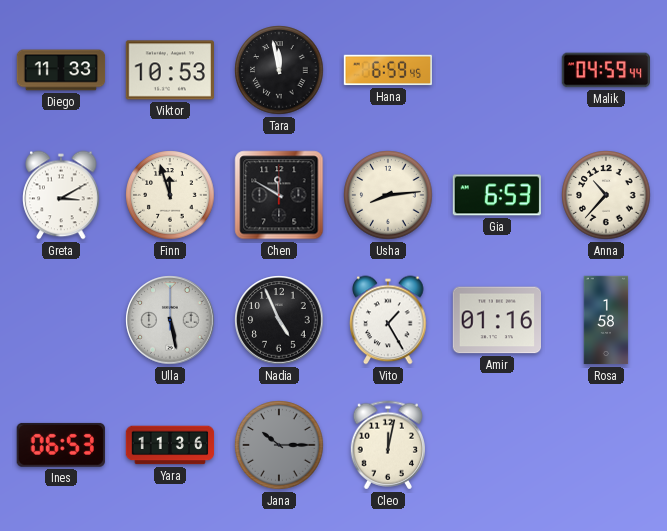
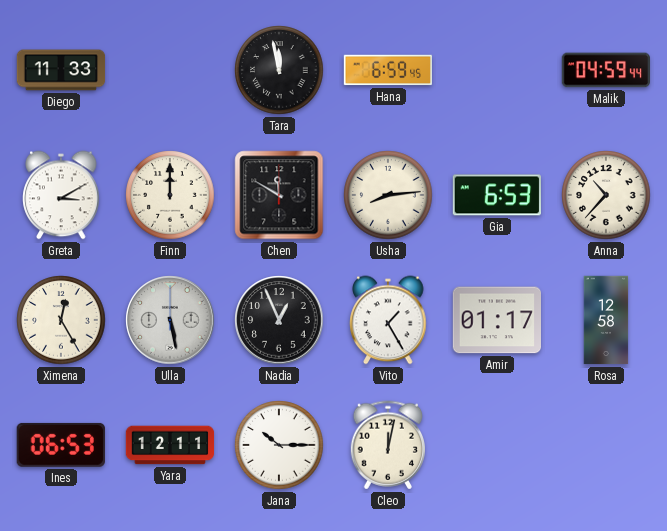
Viktor: 10:53 -> none (169, 70)
Finn: 11:57 -> 12:00 (170, 195)
Ximena: none -> 12:25 (61, 320)
Nadia: 4:56 -> 12:56 (279, 320)
Amir: 01:16 -> 01:17 (496, 320)
Rosa: 1:58 -> 12:58 (606, 320)
Yara: 11:36 -> 12:11 (170, 445)
Jana dial: grey -> white (279, 445)
